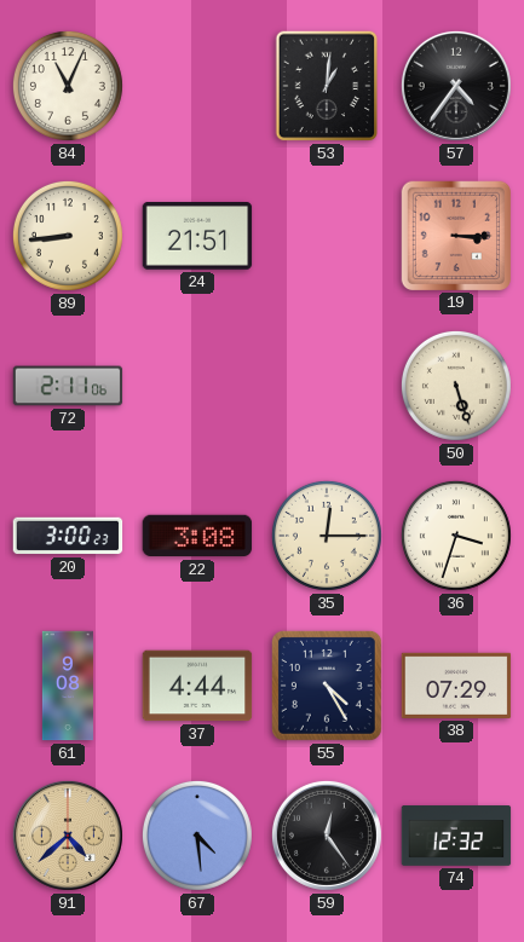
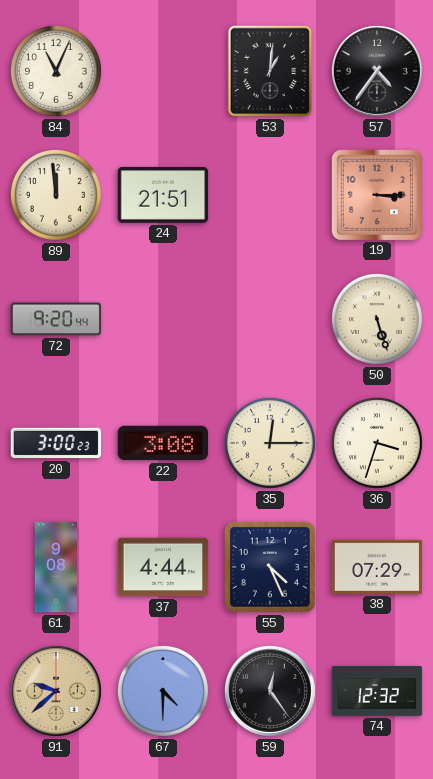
89: 8:44 -> 11:59 (56, 195)
72: 2:11 -> 9:20 (56, 319)
55: 4:25 -> 4:26 (270, 567)
91: 4:38 -> 9:38 (56, 691)
67: 4:29 -> 4:30 (163, 691)
